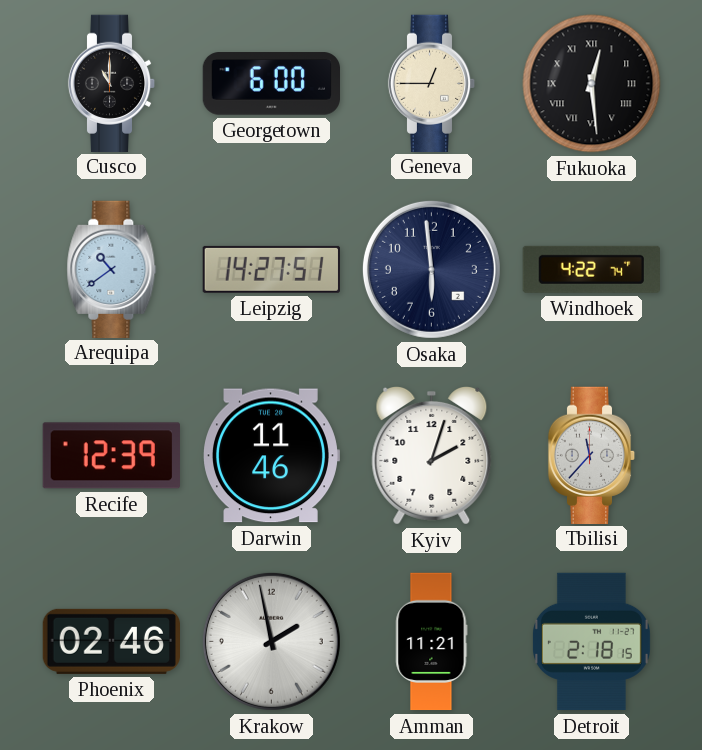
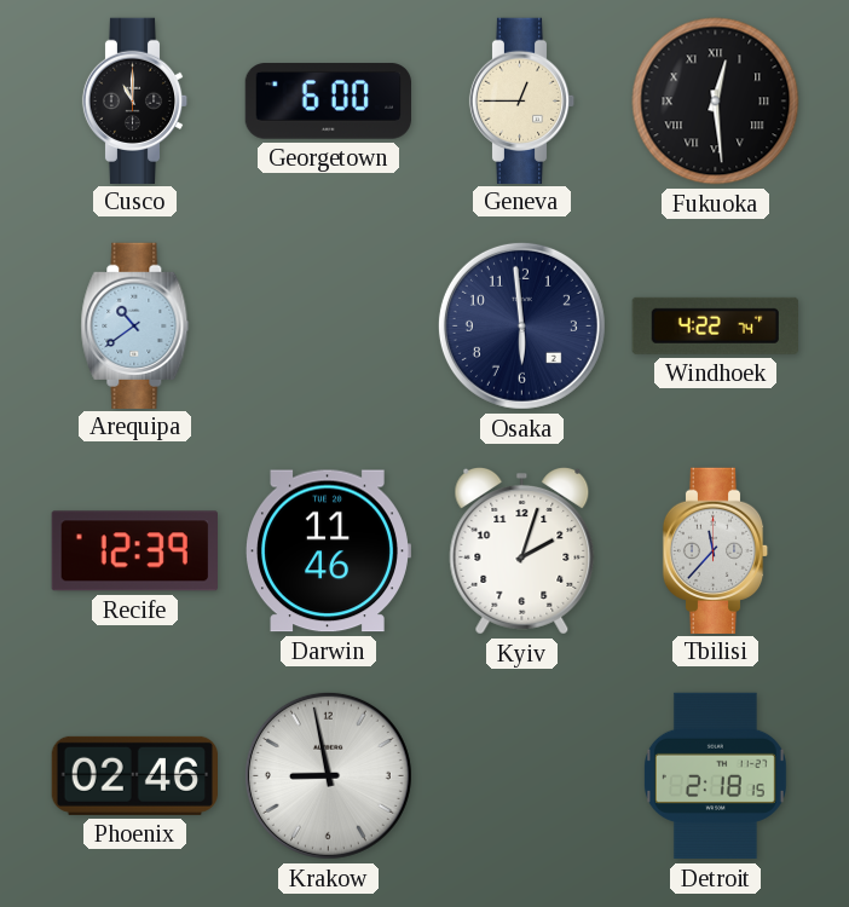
Leipzig: 14:27 -> none (271, 269)
Krakow: 1:58 -> 8:58 (328, 775)
Amman: 11:21 -> none (432, 642)
